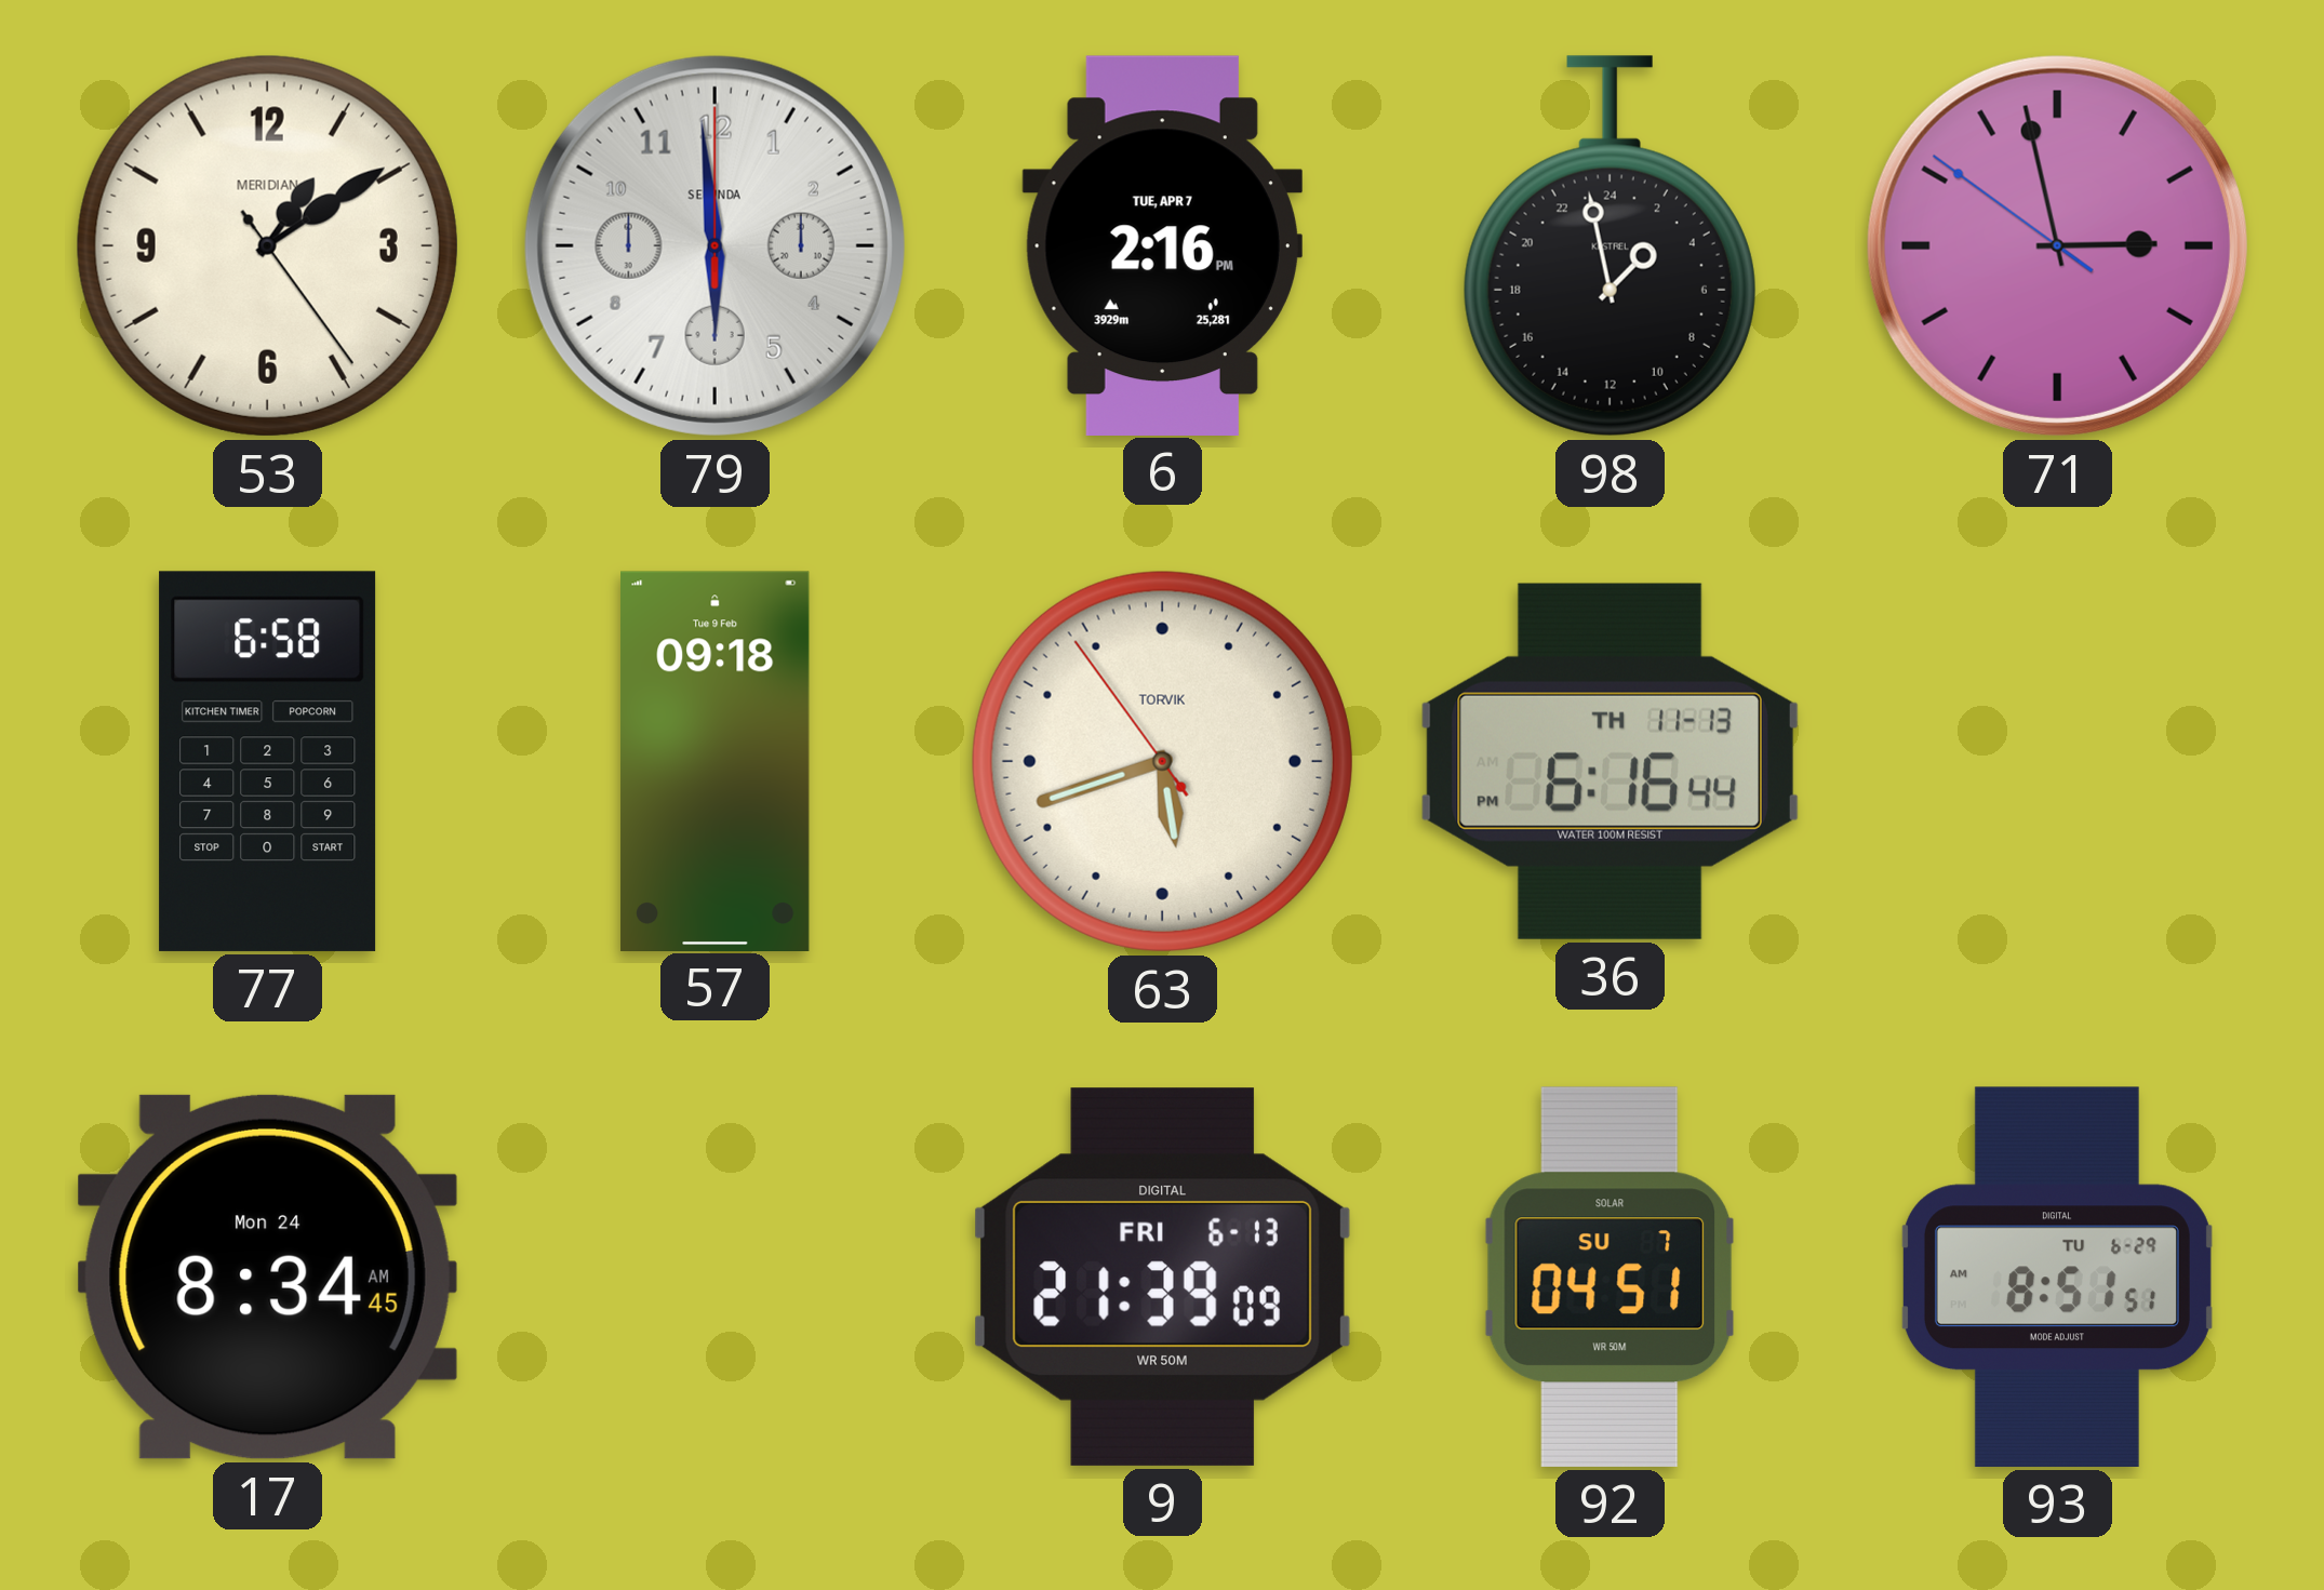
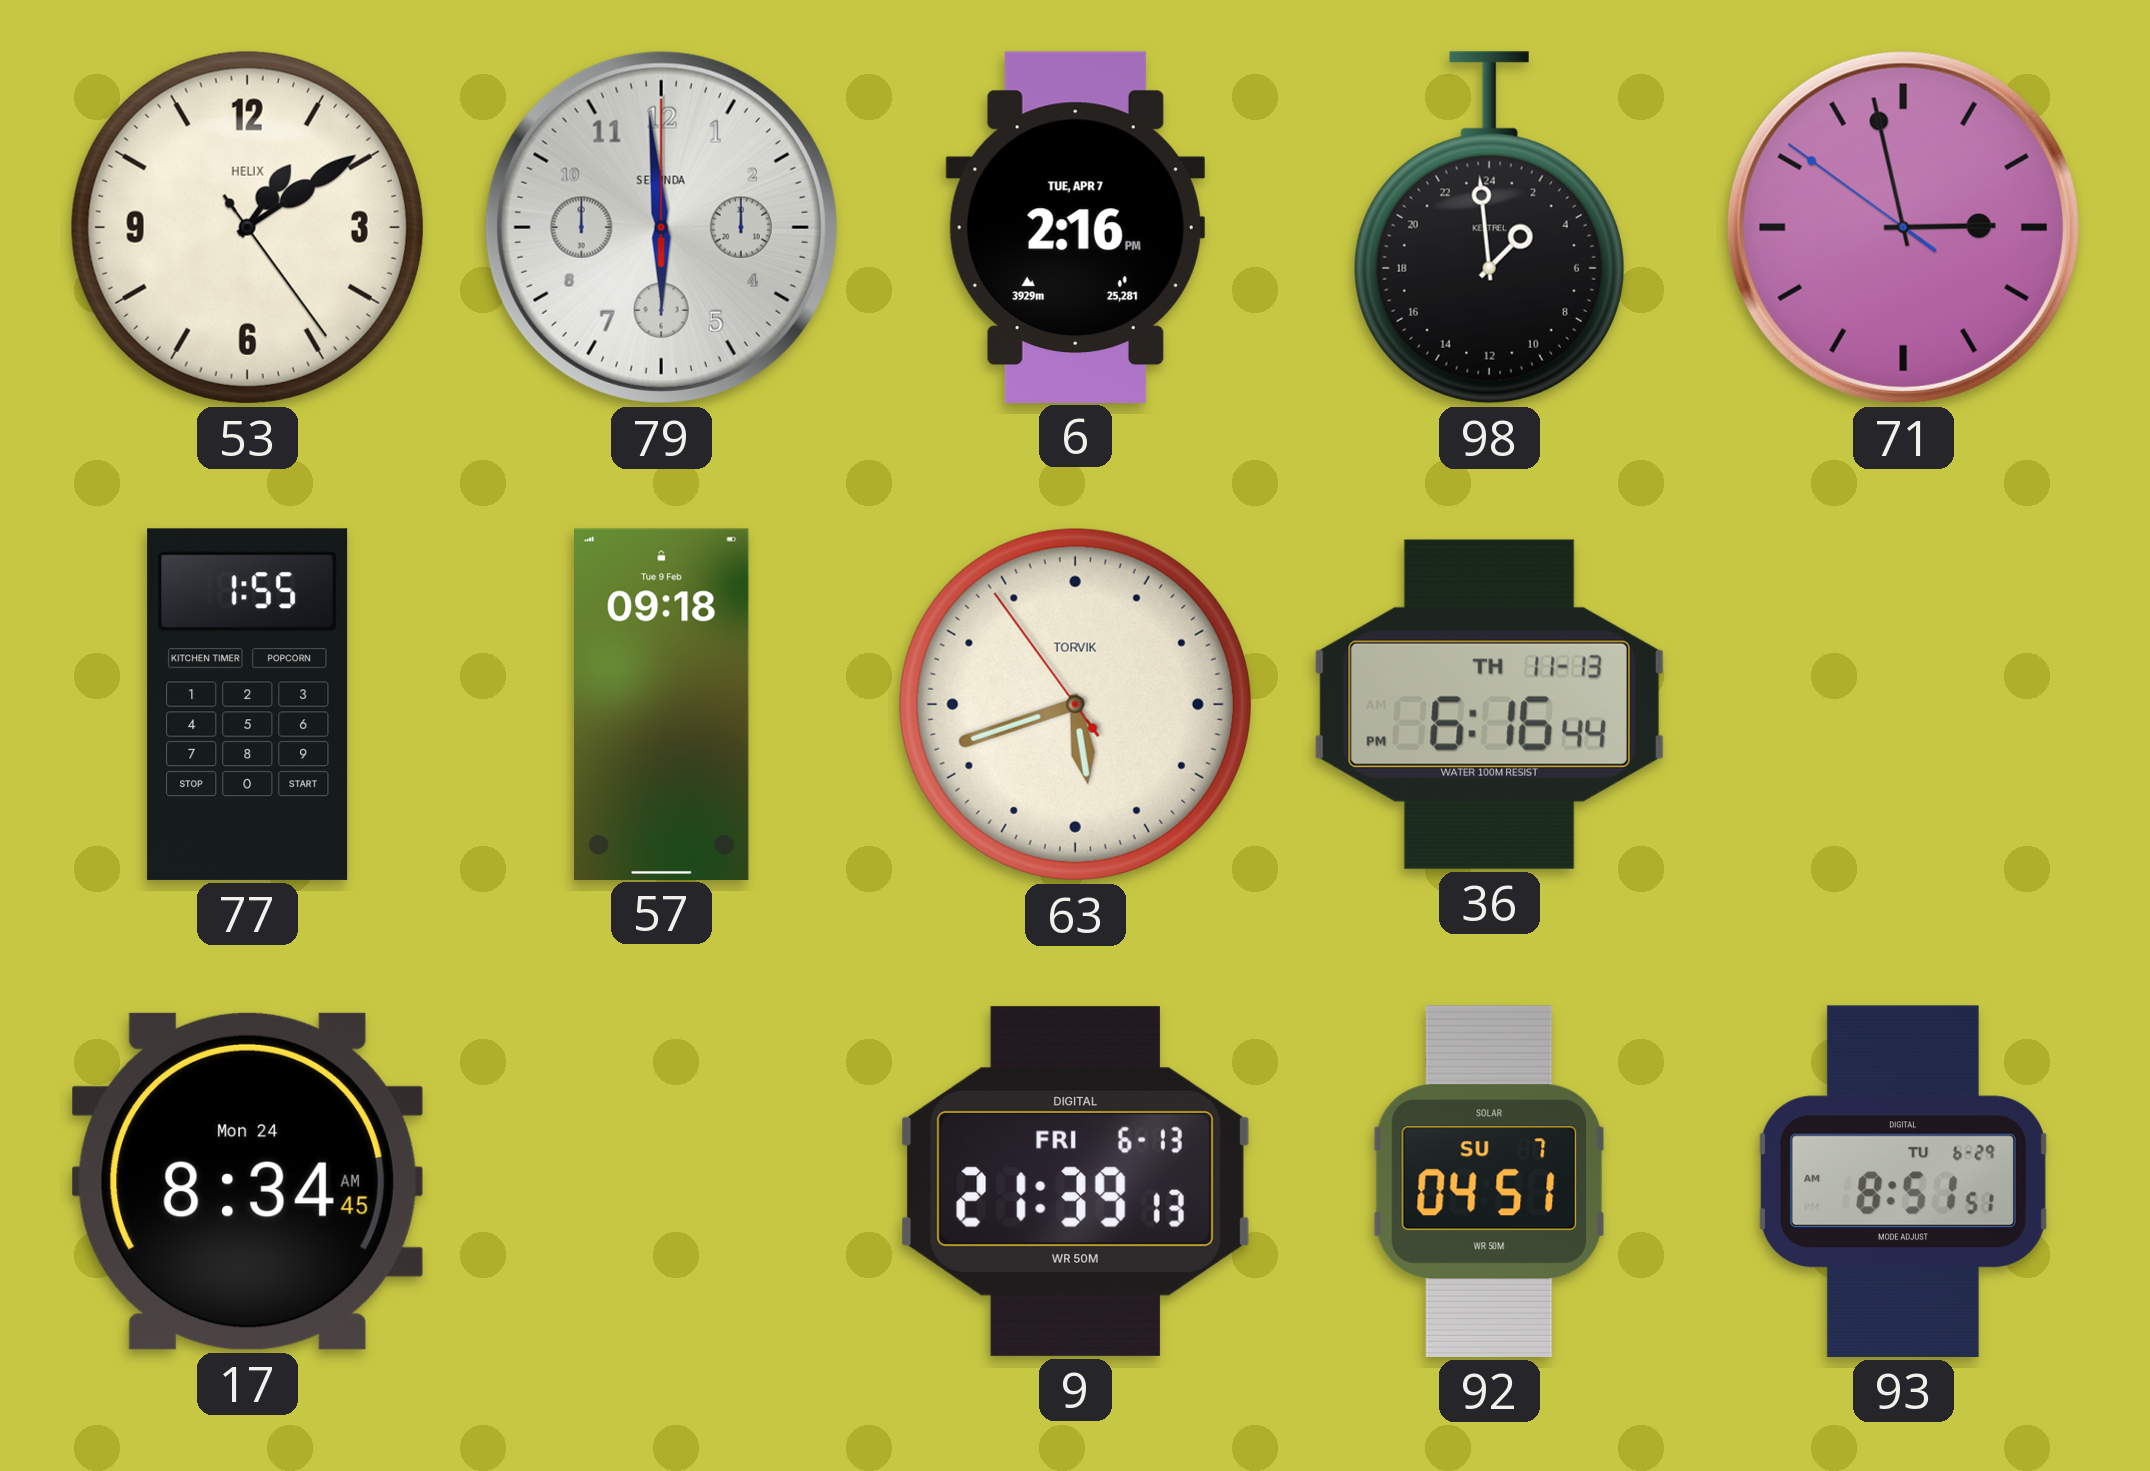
53 brand: MERIDIAN -> HELIX (247, 227)
98: 2:58 -> 2:59 (1489, 228)
77: 6:58 -> 1:55 (248, 704)
9: 21:39:09 -> 21:39:13 (1075, 1181)
